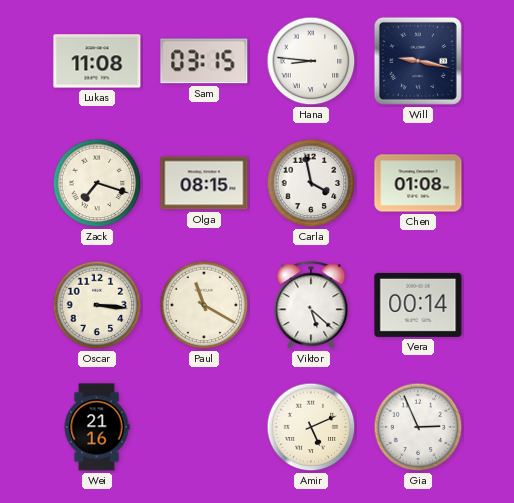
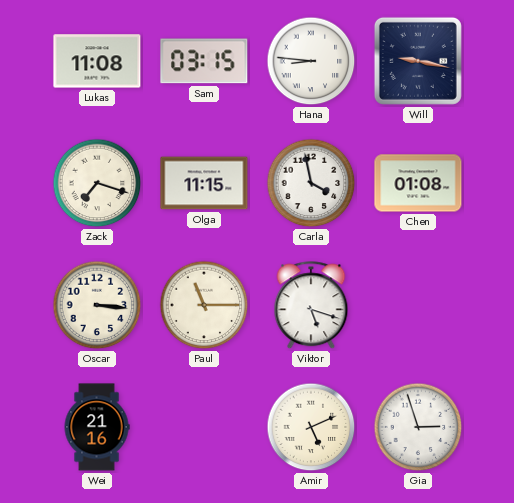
Olga: 08:15 -> 11:15 (204, 183)
Paul: 11:20 -> 11:15 (204, 305)
Viktor: 5:22 -> 5:18 (311, 306)
Vera: 00:14 -> none (418, 305)
Gia: 2:56 -> 2:57 (418, 427)
